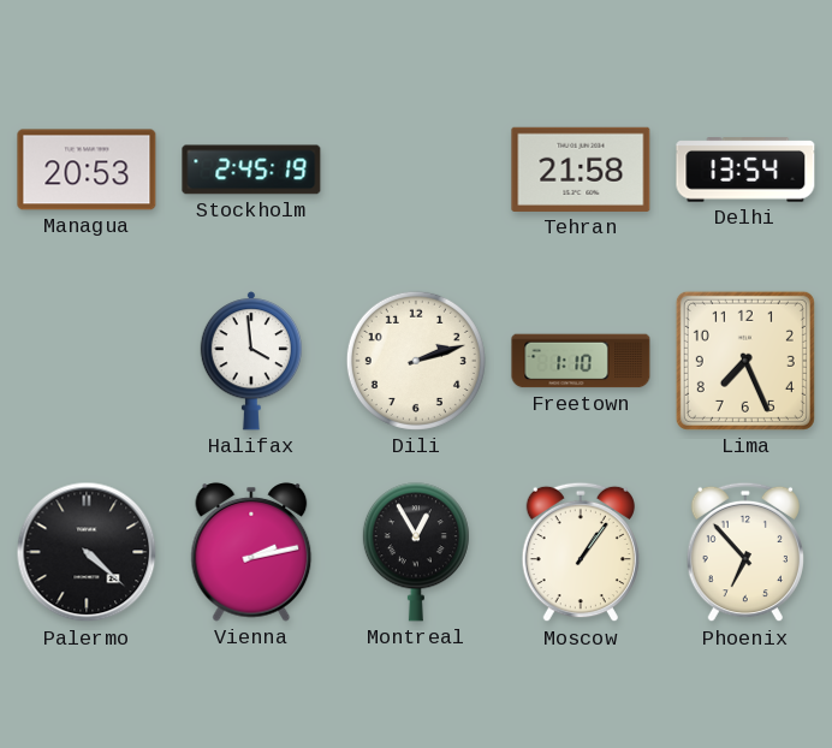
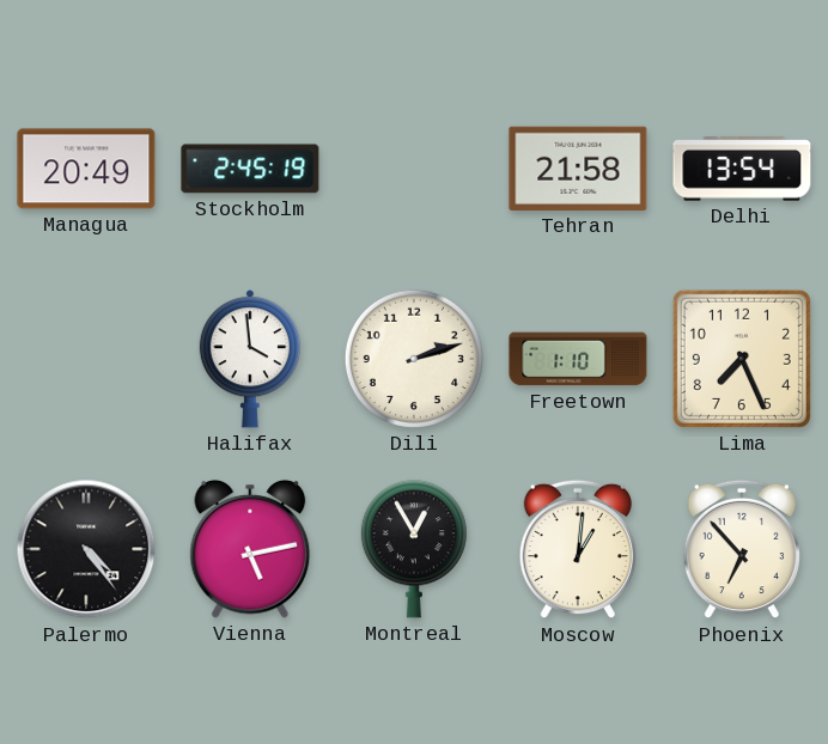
Managua: 20:53 -> 20:49 (86, 169)
Palermo: 4:22 -> 4:24 (86, 549)
Vienna: 2:13 -> 5:13 (250, 549)
Moscow: 1:06 -> 1:01 (577, 549)
